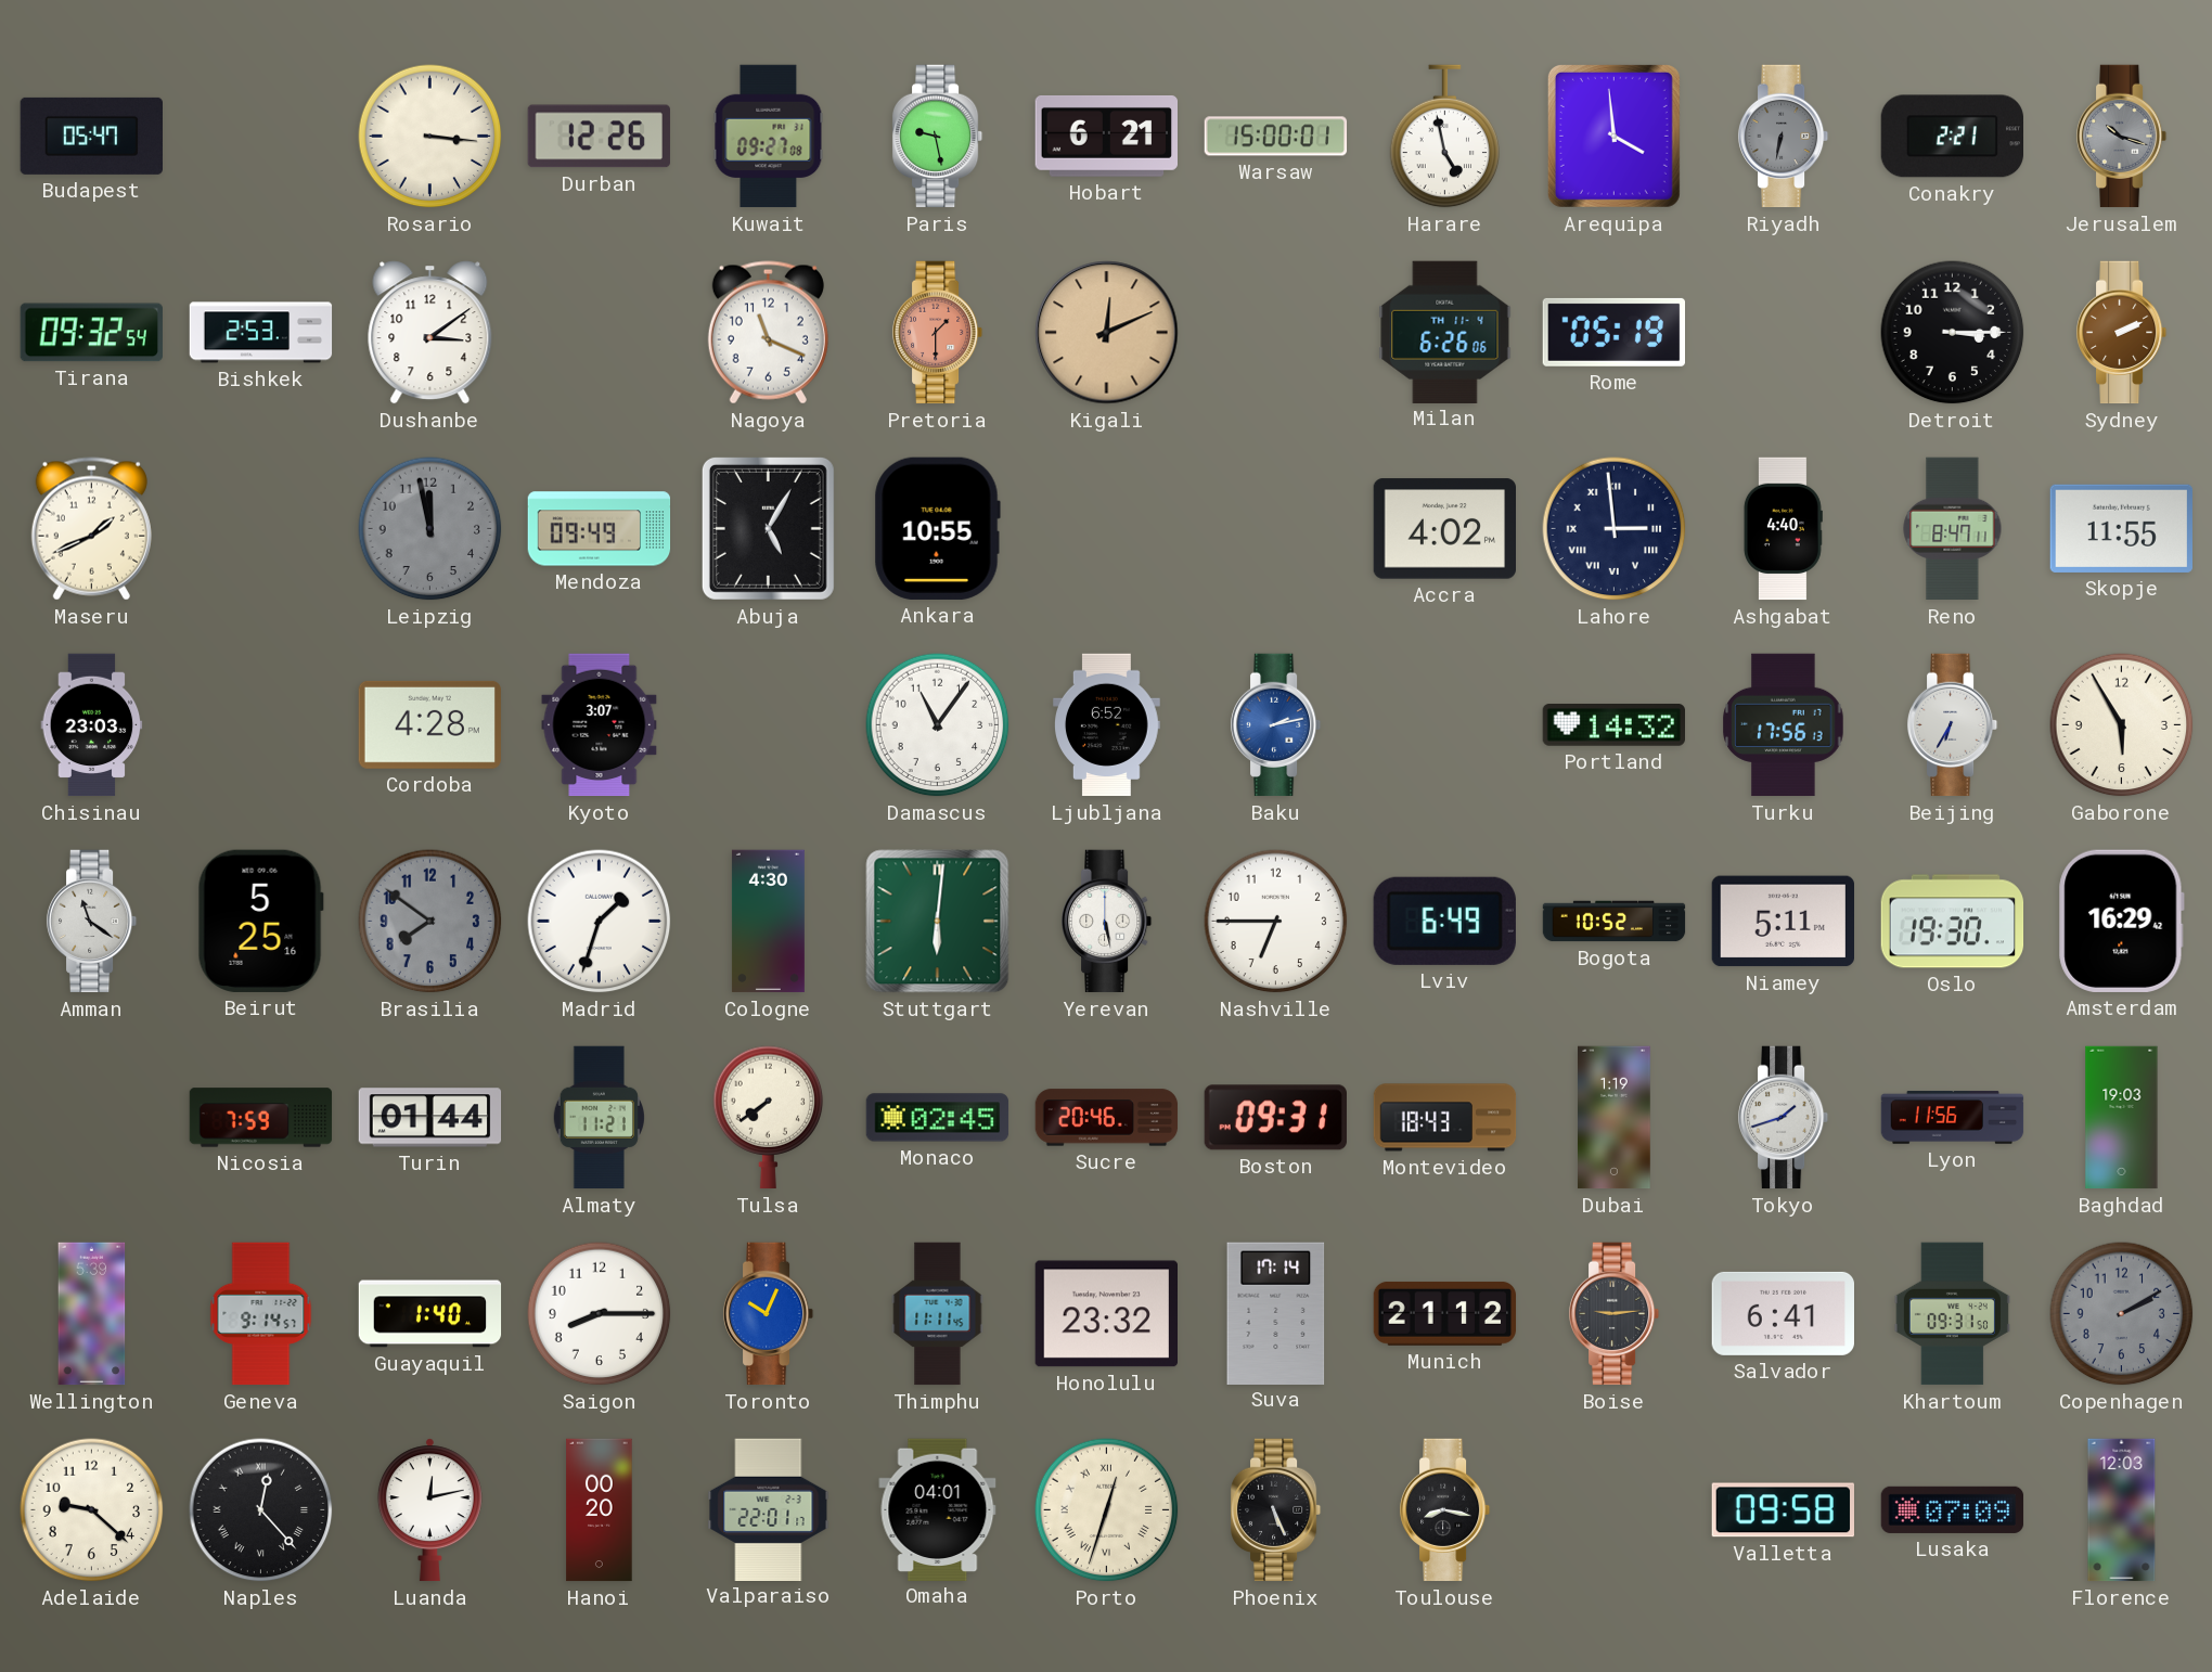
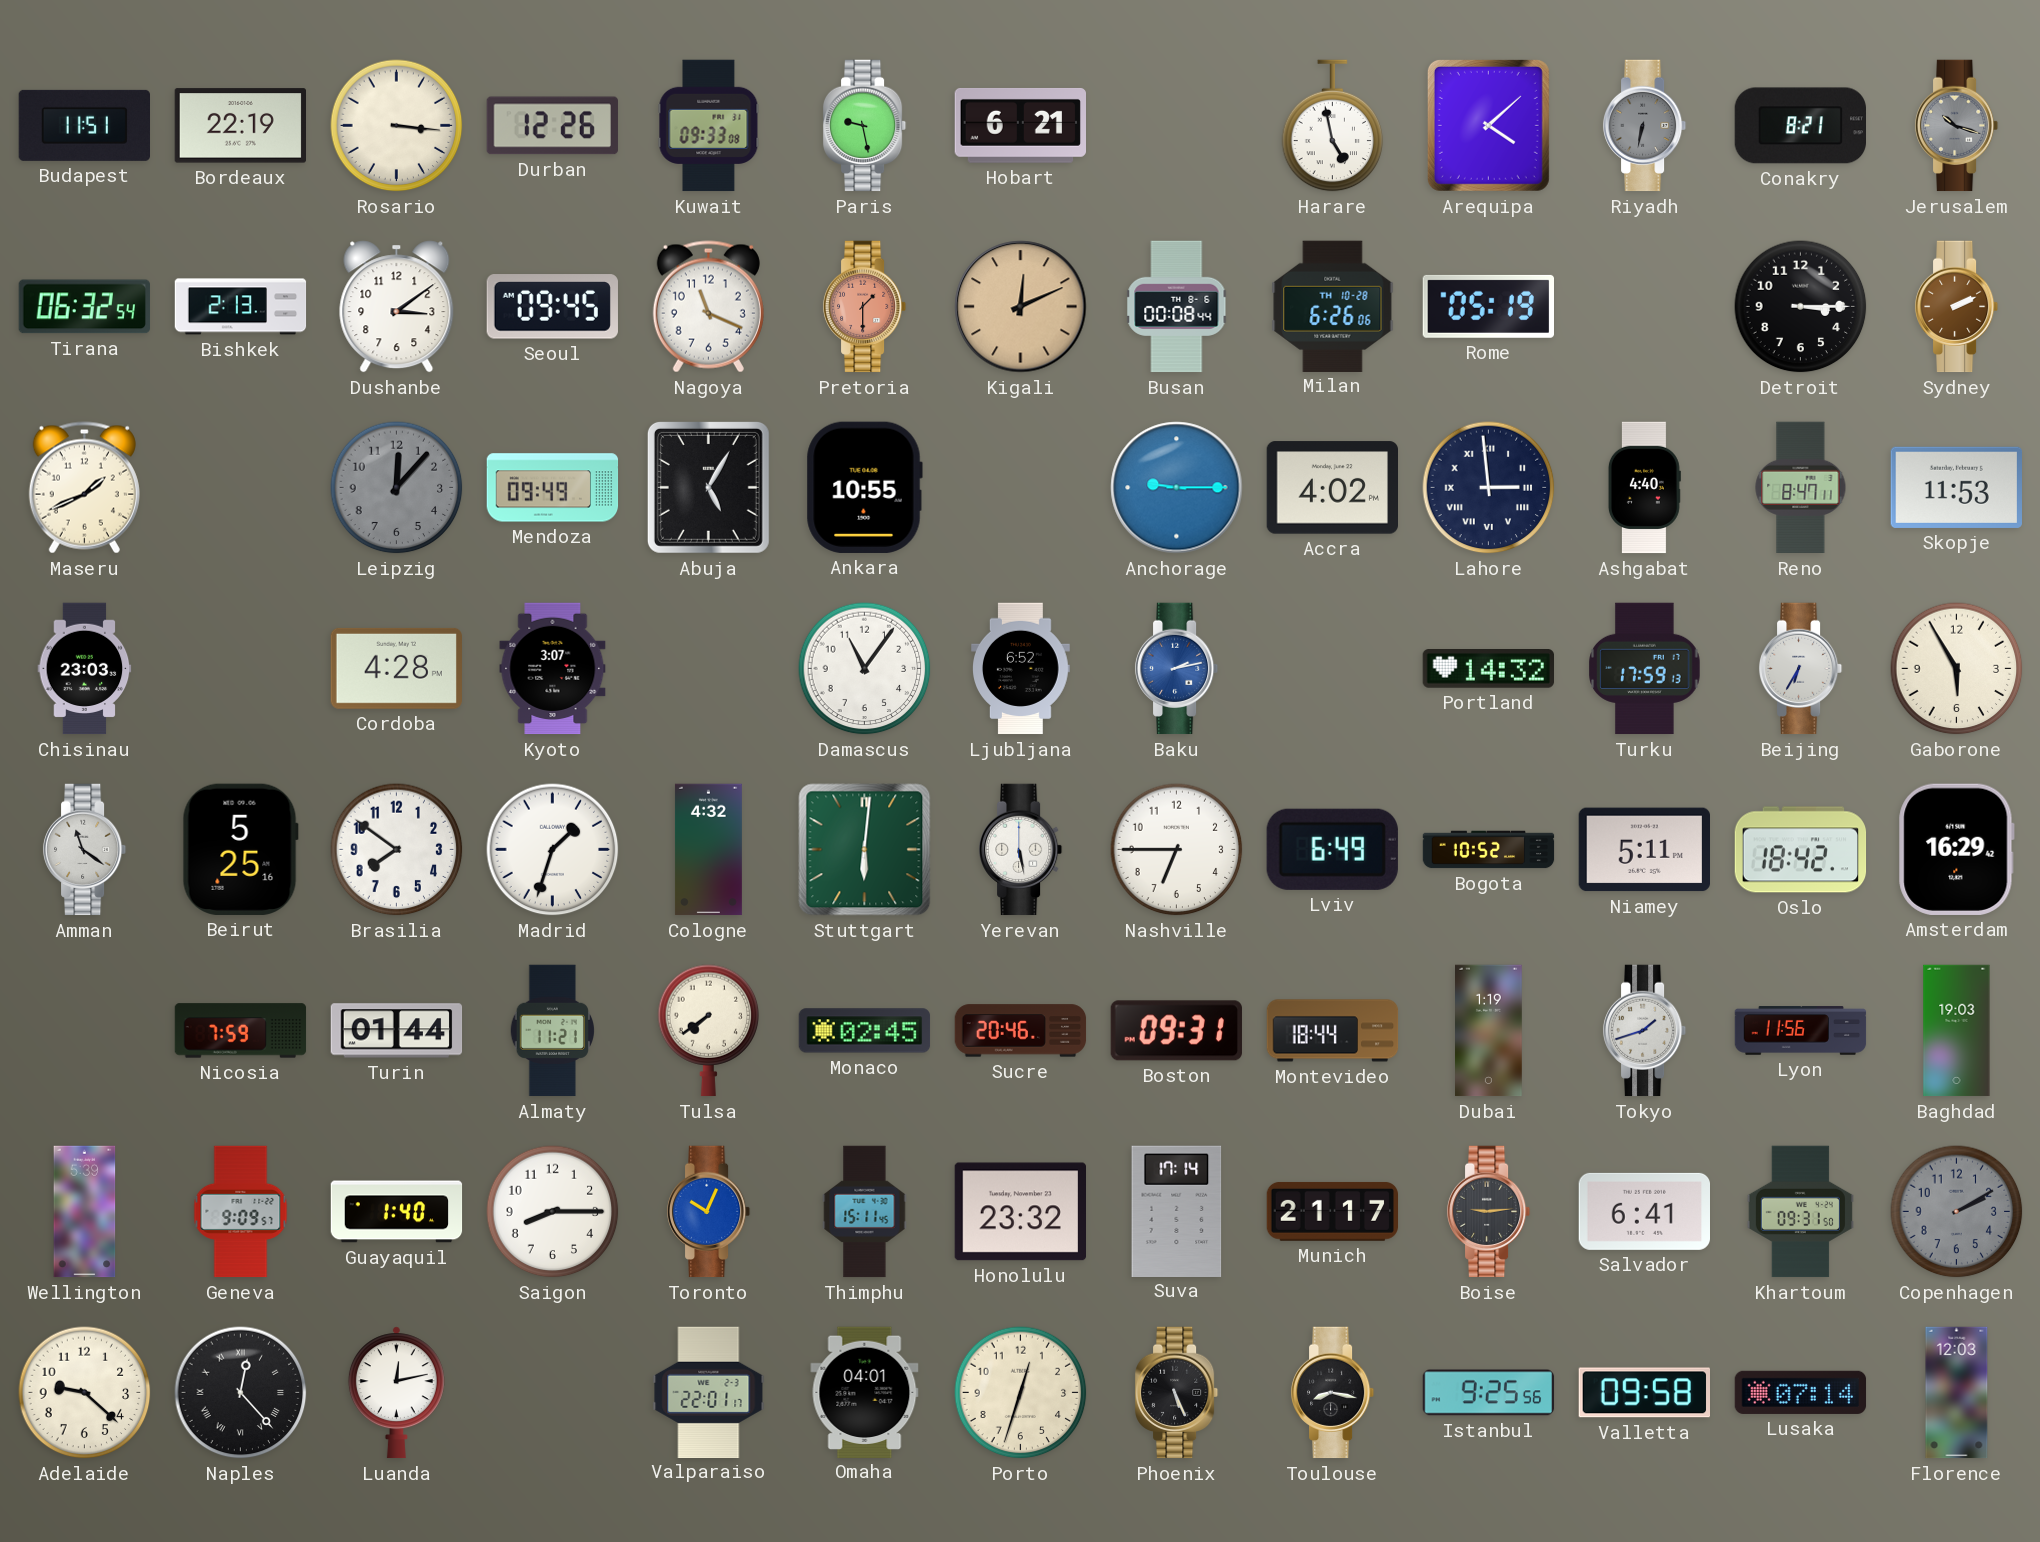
Budapest: 05:47 -> 11:51 (84, 125)
Bordeaux: none -> 22:19 (240, 126)
Kuwait: 09:27 -> 09:33 (709, 126)
Warsaw: 15:00 -> none (1276, 137)
Arequipa: 3:59 -> 4:08 (1488, 125)
Conakry: 2:21 -> 8:21 (1800, 126)
Tirana: 09:32 -> 06:32 (84, 307)
Bishkek: 2:53 -> 2:13 (241, 307)
Seoul: none -> 09:45 (552, 307)
Busan: none -> 00:08 (1177, 307)
Milan date: TH 11-4 -> TH 10-28 (1333, 306)
Leipzig: 11:58 -> 12:07 (397, 488)
Anchorage: none -> 9:15 (1177, 488)
Skopje: 11:55 -> 11:53 (1956, 487)
Turku: 17:56 -> 17:59 (1645, 669)
Brasilia dial: grey -> white (397, 850)
Cologne: 4:30 -> 4:32 (708, 850)
Oslo: 19:30 -> 18:42 (1801, 850)
Montevideo: 18:43 -> 18:44 (1333, 1031)
Geneva: 9:14 -> 9:09 (241, 1212)
Thimphu: 11:11 -> 15:11 (865, 1212)
Munich: 21:12 -> 21:17 (1333, 1211)
Hanoi: 00:20 -> none (600, 1510)
Porto numerals: Roman -> Arabic (1021, 1393)
Istanbul: none -> 9:25 (1489, 1393)
Lusaka: 07:09 -> 07:14 (1801, 1392)
